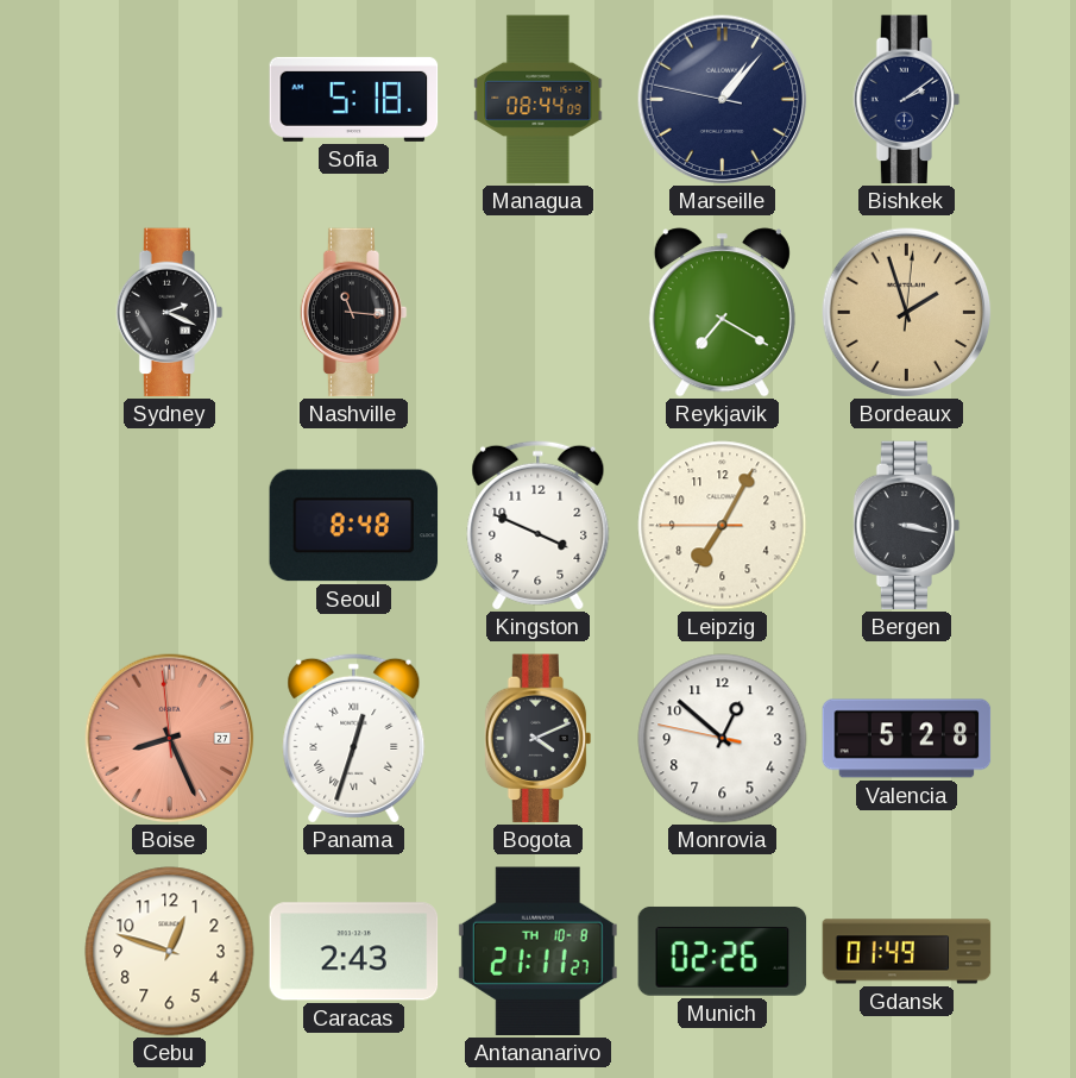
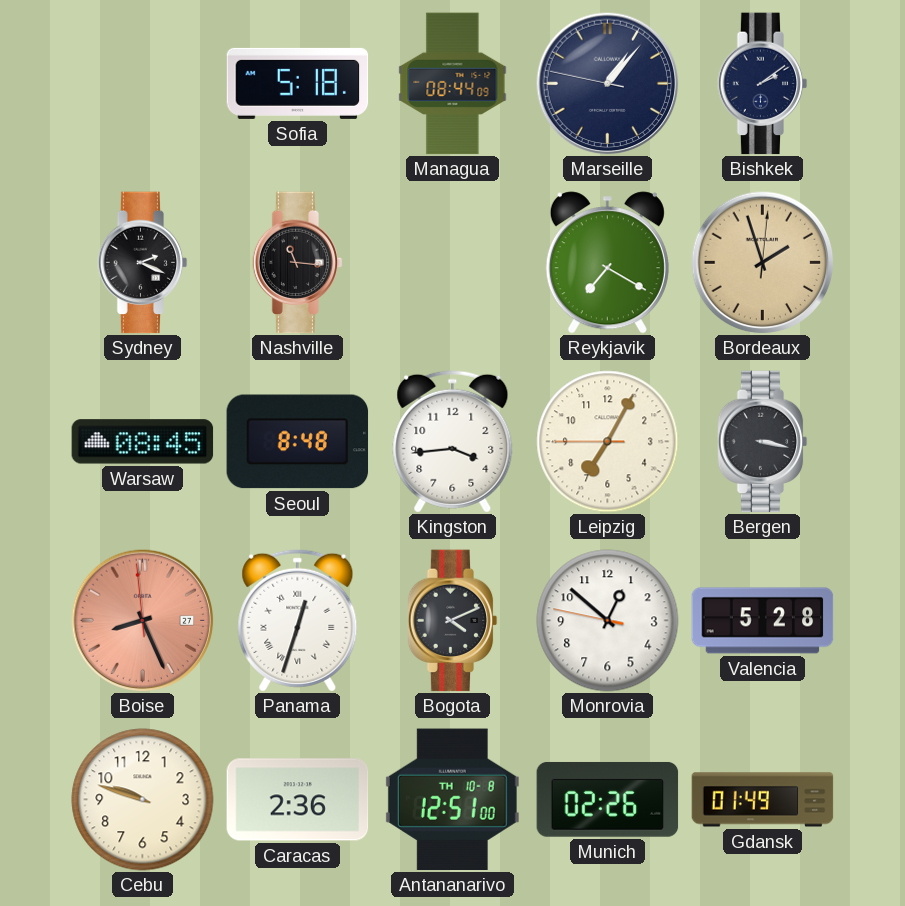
Warsaw: none -> 08:45 (143, 442)
Kingston: 3:49 -> 3:44 (453, 441)
Cebu: 12:48 -> 9:48 (143, 800)
Caracas: 2:43 -> 2:36 (298, 800)
Antananarivo: 21:11 -> 12:51 (452, 800)
